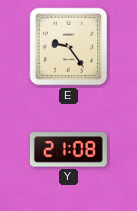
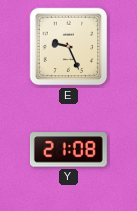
E: 9:24 -> 9:26 (69, 47)
